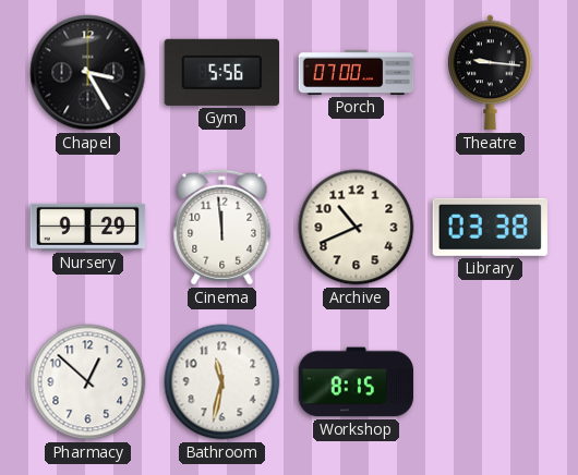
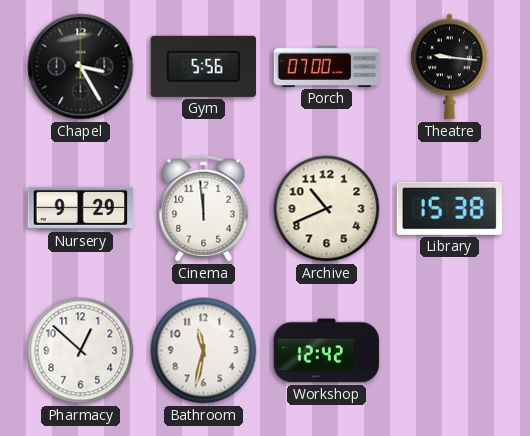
Library: 03:38 -> 15:38 (449, 208)
Workshop: 8:15 -> 12:42 (327, 351)
